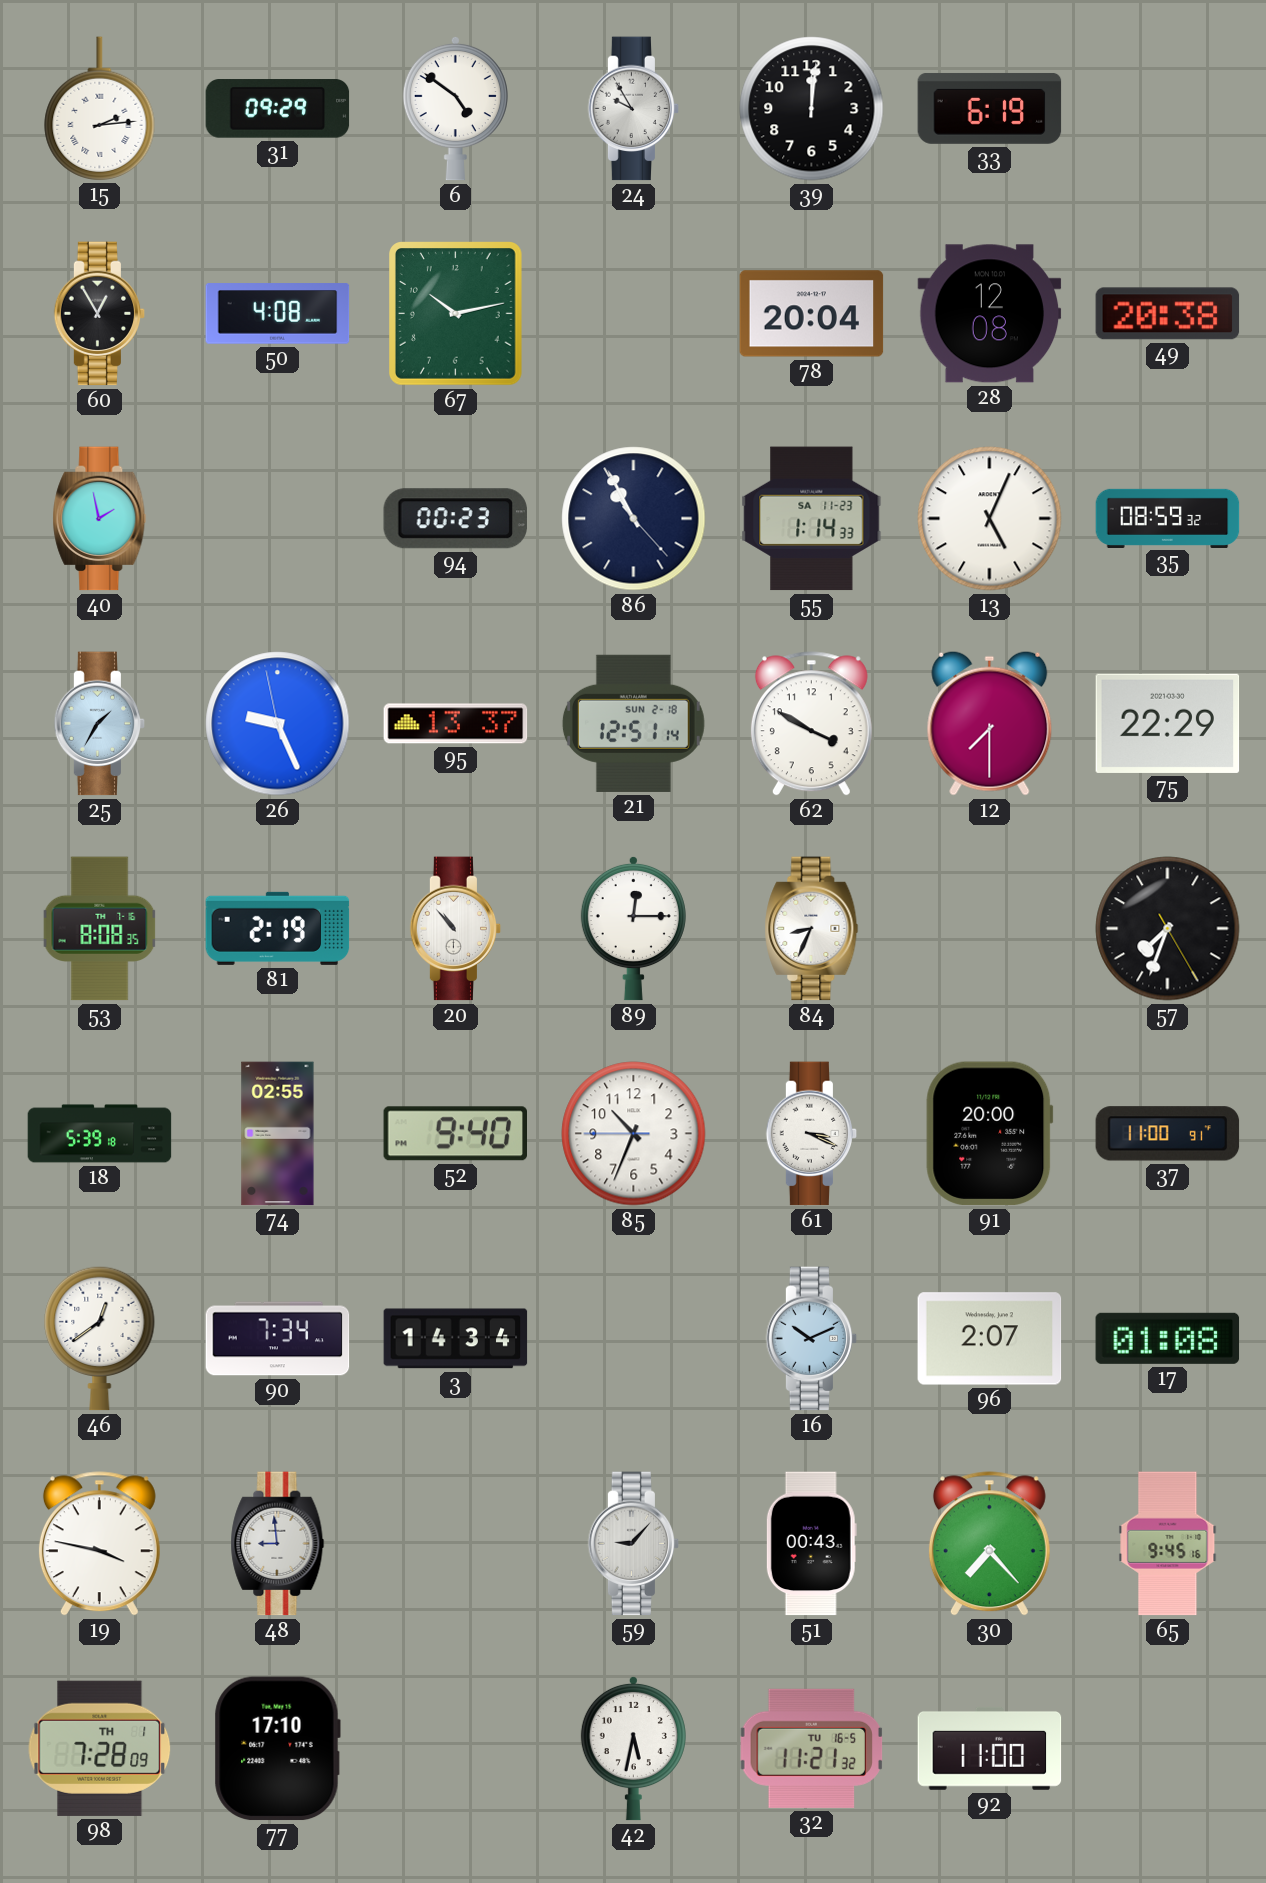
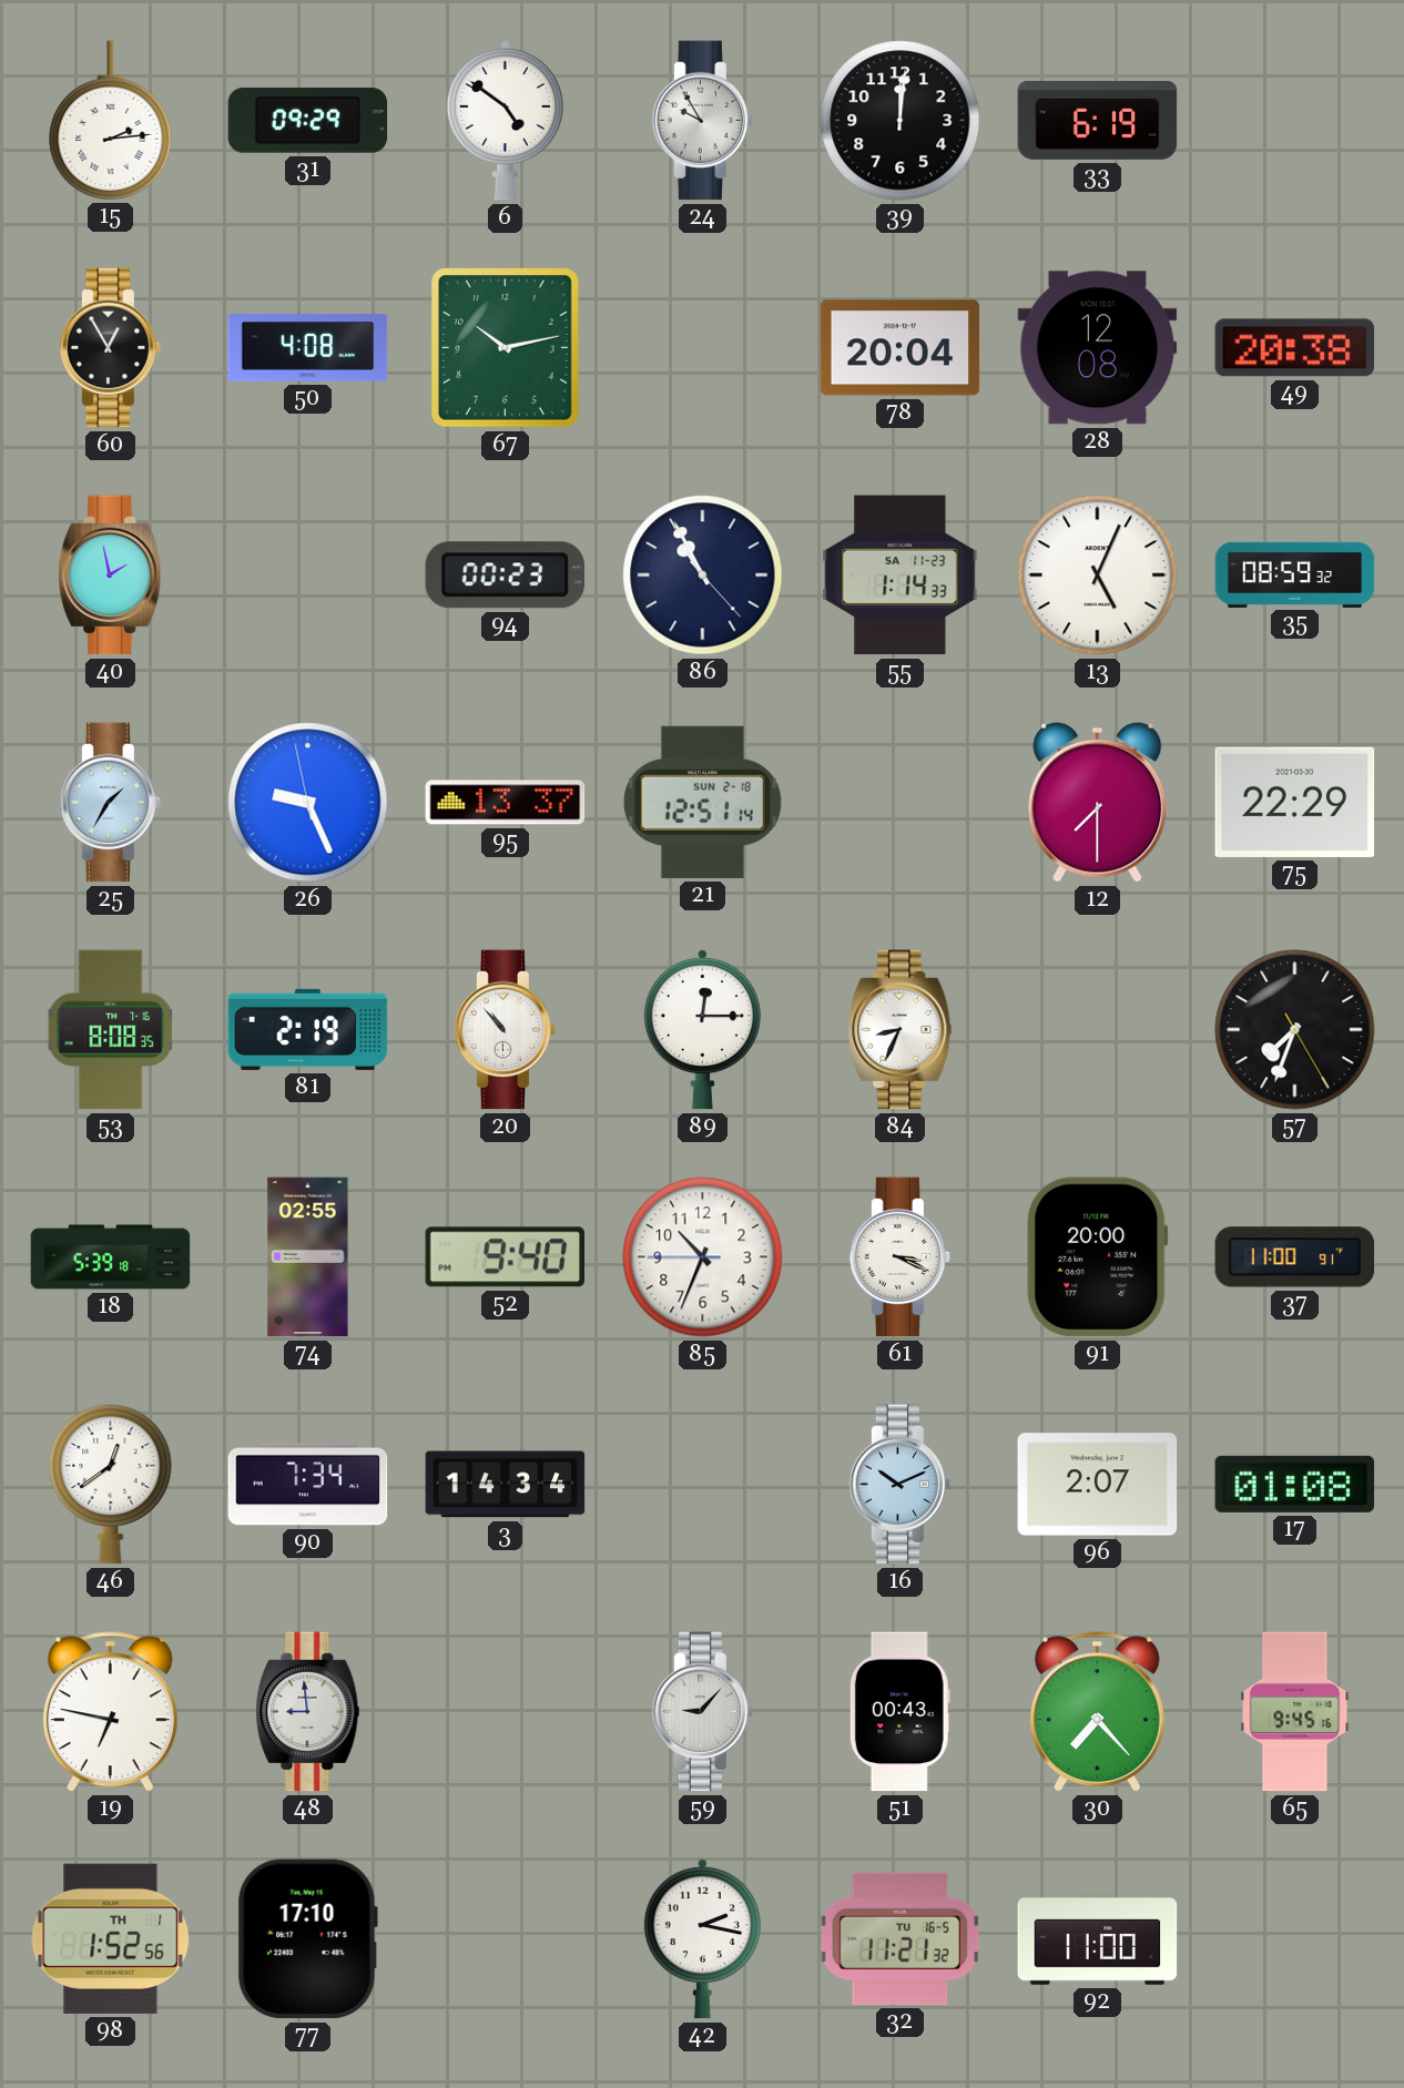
62: 3:50 -> none (811, 724)
19: 3:47 -> 6:47 (110, 1712)
98: 7:28 -> 1:52 (111, 1938)
42: 5:32 -> 2:17 (702, 1938)
